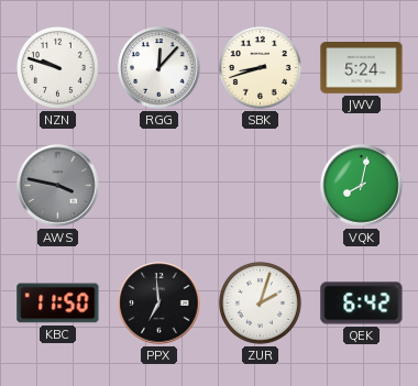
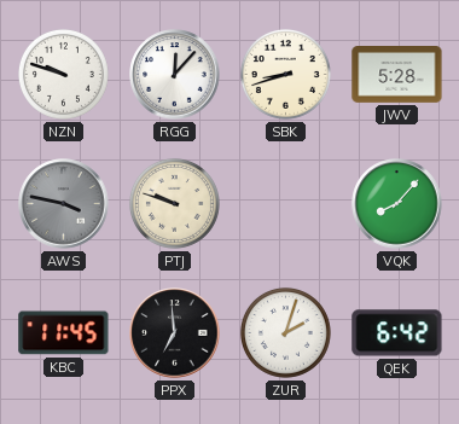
JWV: 5:24 -> 5:28 (397, 75)
PTJ: none -> 9:48 (174, 203)
VQK: 8:02 -> 8:07 (397, 204)
KBC: 11:50 -> 11:45 (64, 333)
